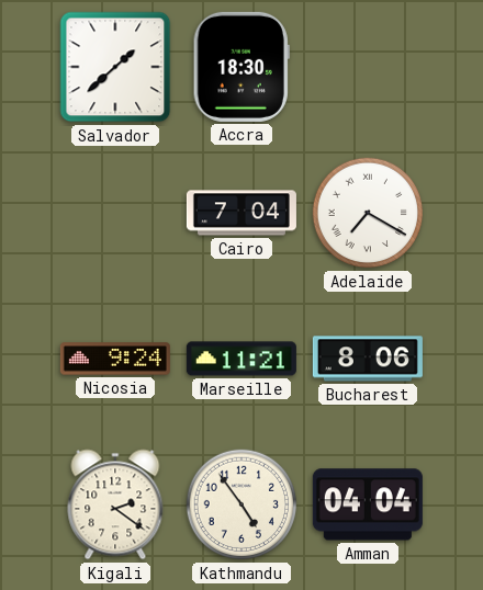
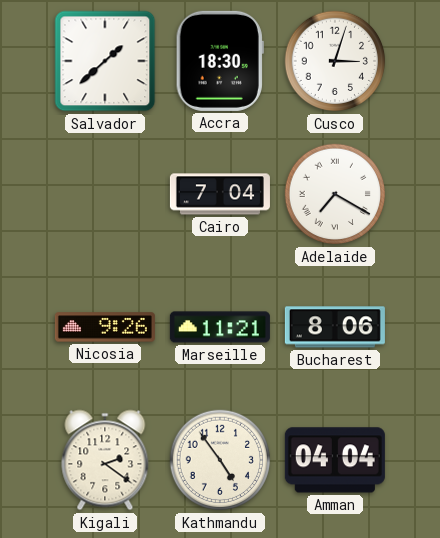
Cusco: none -> 3:03 (335, 61)
Nicosia: 9:24 -> 9:26 (105, 327)
